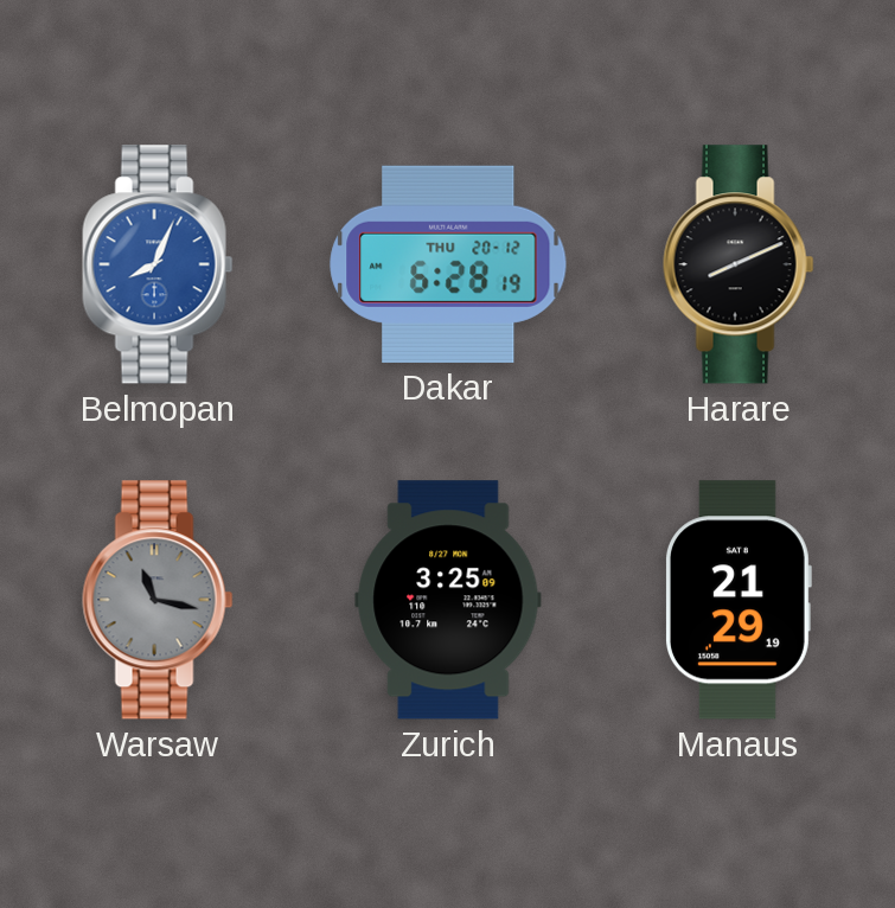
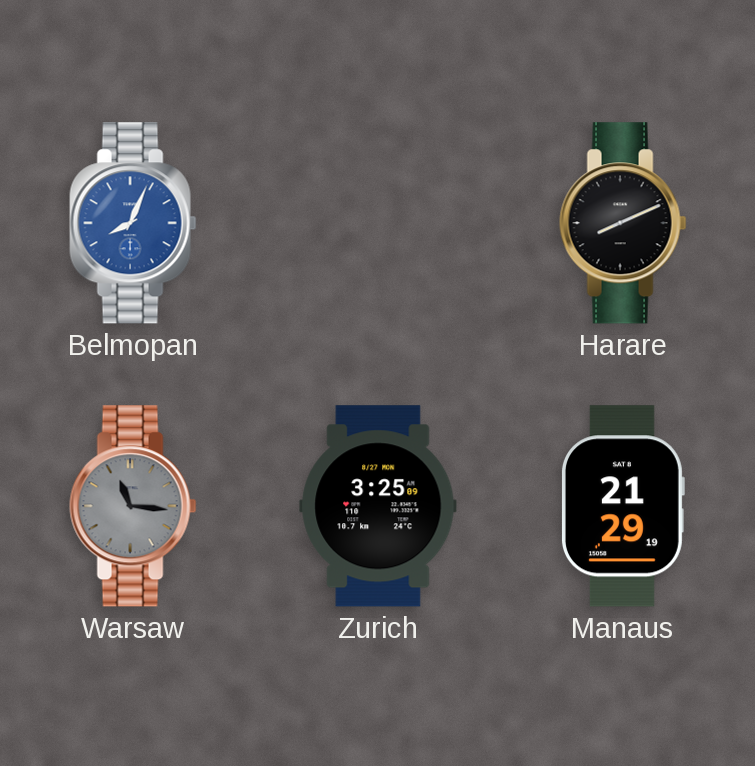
Dakar: 6:28 -> none (448, 264)
Warsaw: 11:17 -> 11:16 (133, 506)
